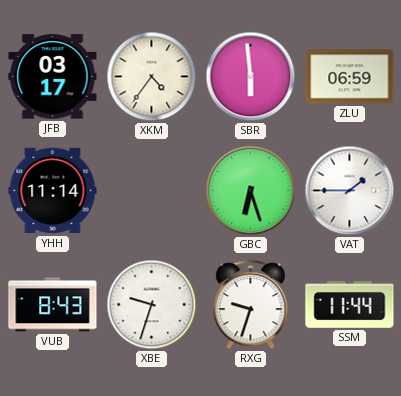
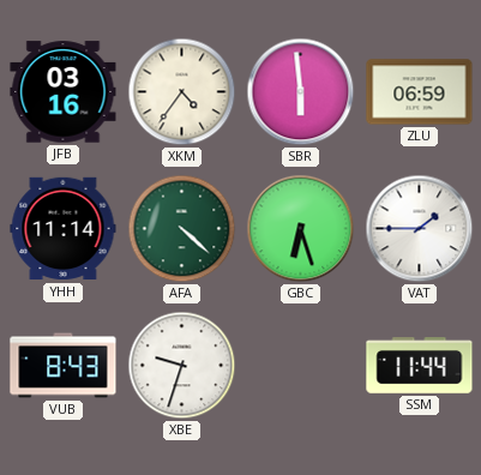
JFB: 03:17 -> 03:16 (64, 92)
AFA: none -> 4:22 (182, 229)
RXG: 9:33 -> none (251, 305)
